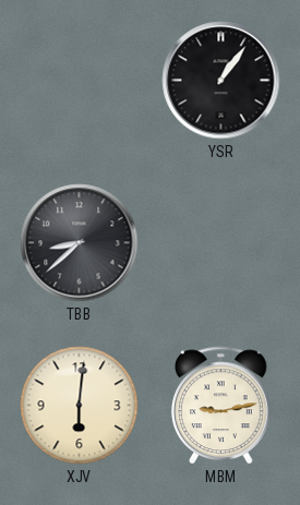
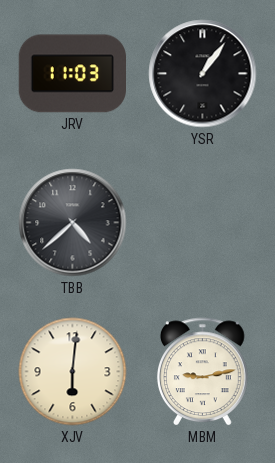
JRV: none -> 11:03 (72, 74)
TBB: 8:38 -> 4:38 (73, 223)
